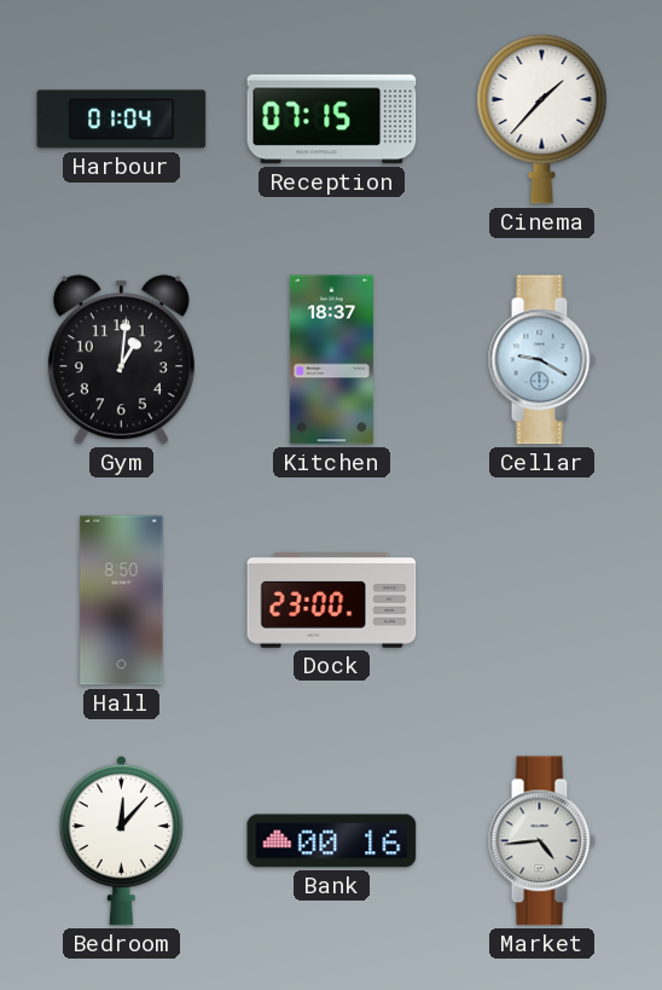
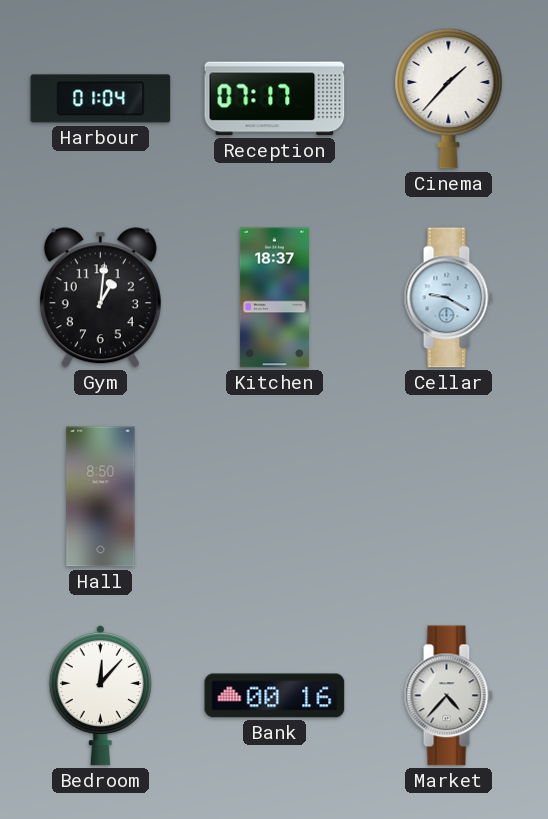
Reception: 07:15 -> 07:17 (275, 99)
Dock: 23:00 -> none (332, 601)
Market: 4:44 -> 4:37 (448, 696)
